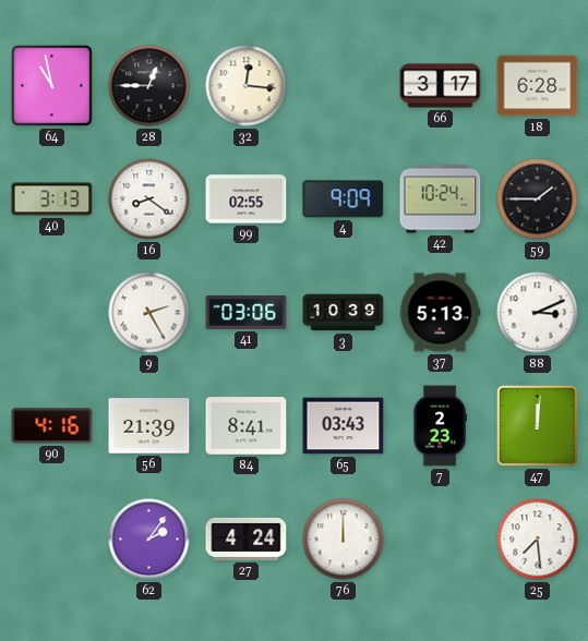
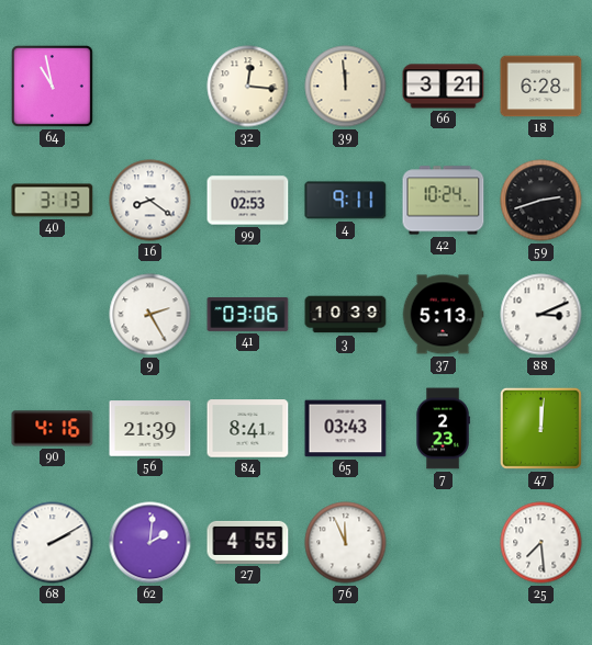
28: 12:45 -> none (149, 86)
39: none -> 11:59 (346, 87)
66: 3:17 -> 3:21 (444, 87)
99: 02:55 -> 02:53 (248, 201)
4: 9:09 -> 9:11 (346, 201)
59: 1:45 -> 2:42 (541, 201)
68: none -> 2:10 (53, 543)
62: 2:06 -> 2:01 (150, 543)
27: 4:24 -> 4:55 (248, 542)
76: 12:00 -> 11:56 (346, 543)
